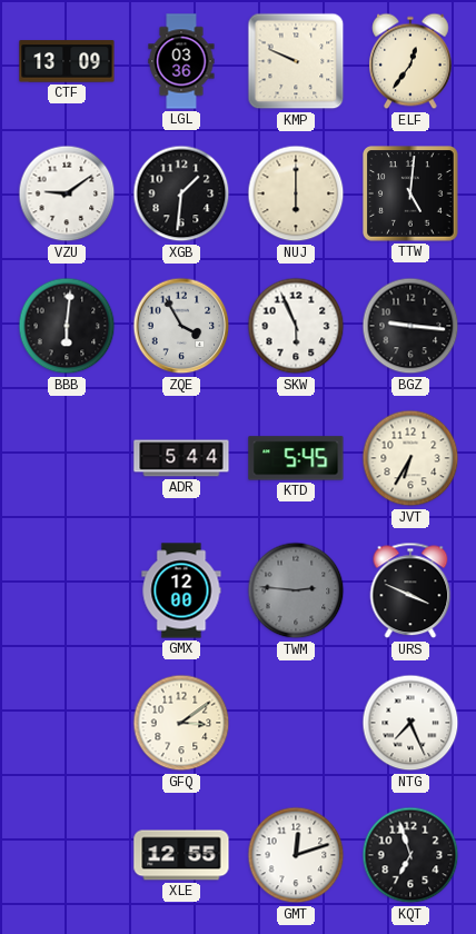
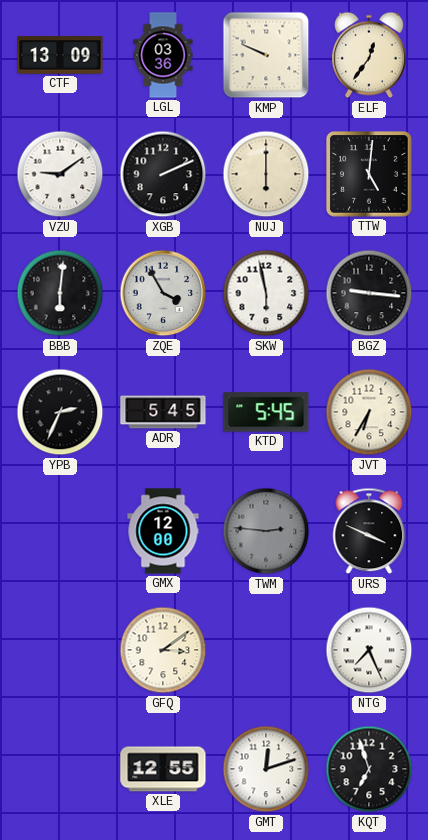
XGB: 1:31 -> 2:11 (163, 174)
SKW: 5:56 -> 5:58 (266, 293)
YPB: none -> 2:34 (60, 412)
ADR: 5:44 -> 5:45 (163, 412)
